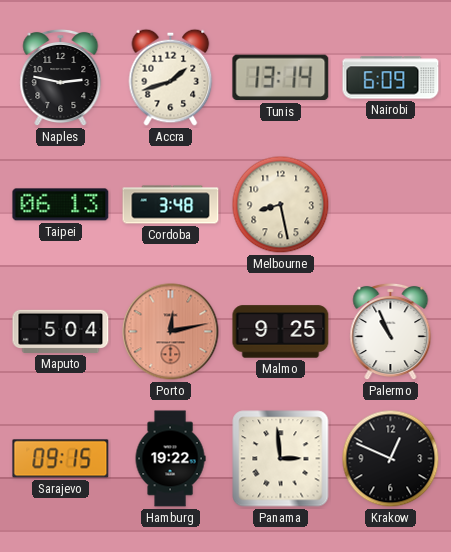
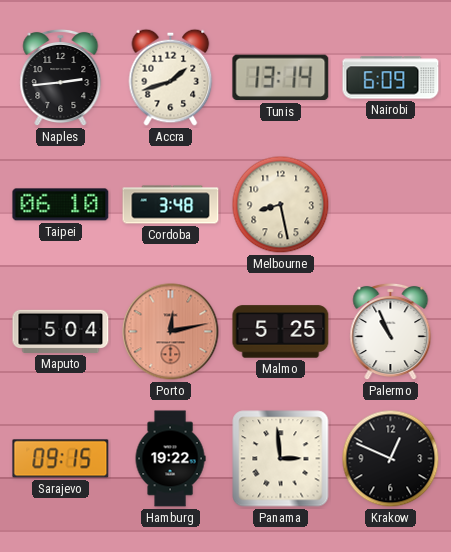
Naples: 2:47 -> 2:44 (61, 78)
Taipei: 06:13 -> 06:10 (61, 205)
Malmo: 9:25 -> 5:25 (281, 332)
